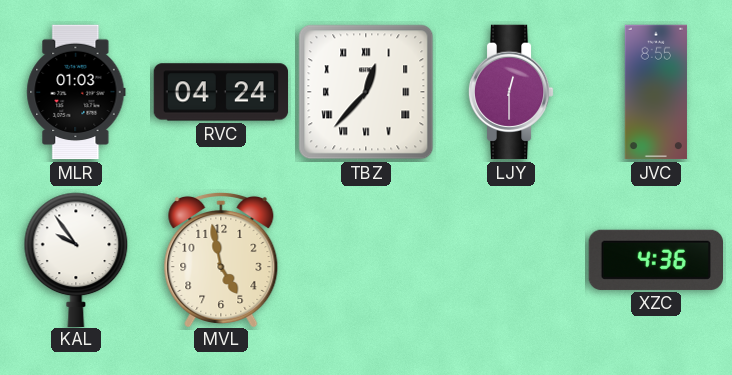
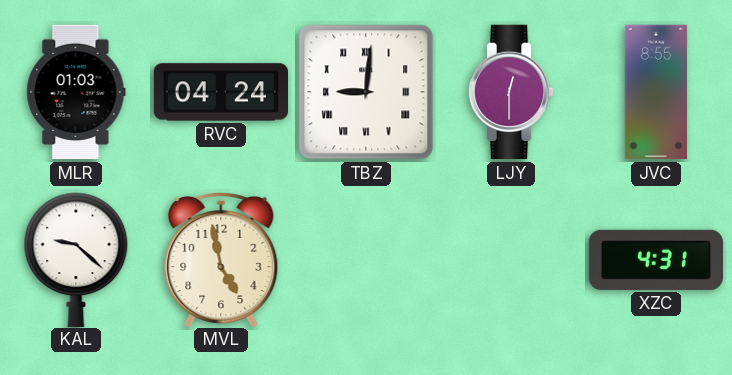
TBZ: 12:37 -> 9:01 (366, 92)
KAL: 9:54 -> 9:22 (76, 259)
XZC: 4:36 -> 4:31 (655, 260)
